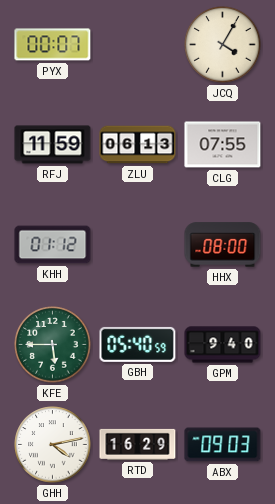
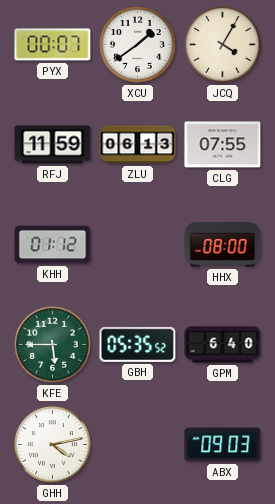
XCU: none -> 1:39 (138, 45)
GBH: 05:40 -> 05:35 (138, 344)
GPM: 9:40 -> 6:40 (223, 345)
RTD: 16:29 -> none (138, 444)
